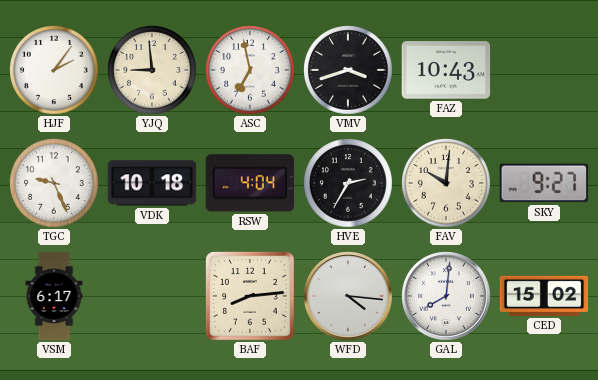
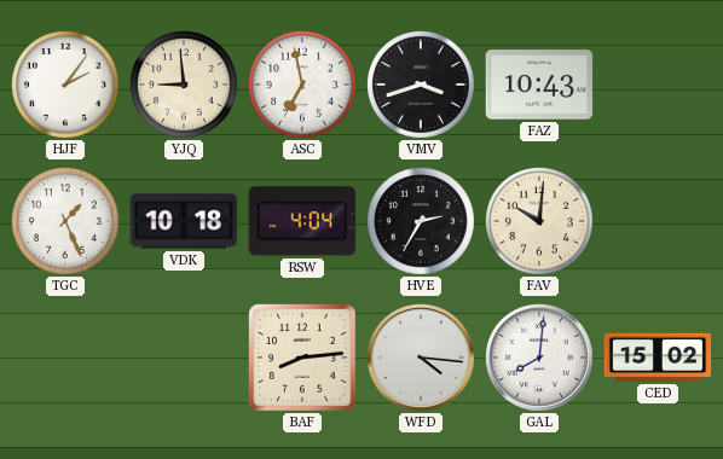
TGC: 9:26 -> 1:26 (66, 222)
SKY: 9:27 -> none (544, 183)
VSM: 6:17 -> none (54, 296)
